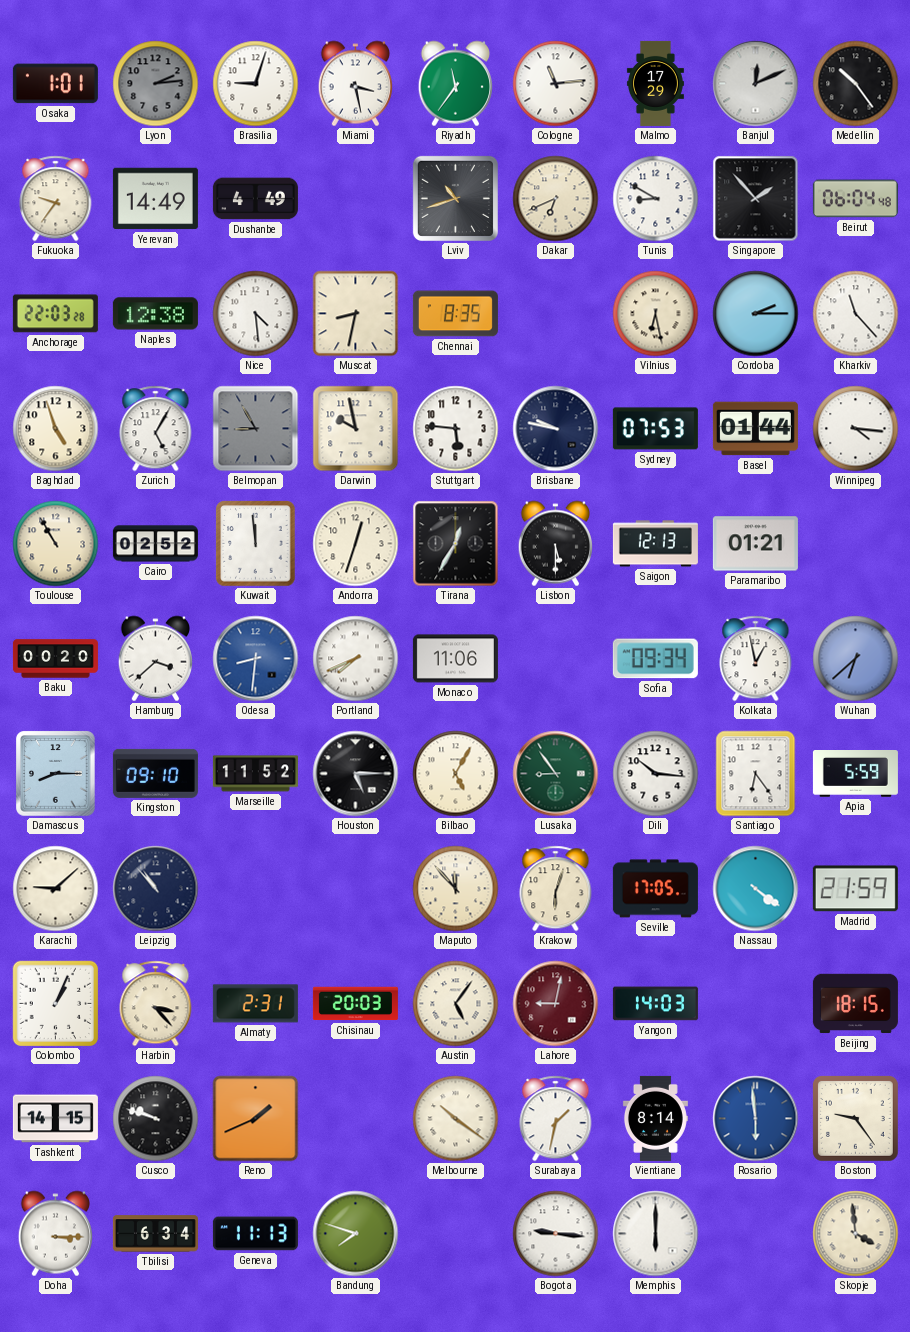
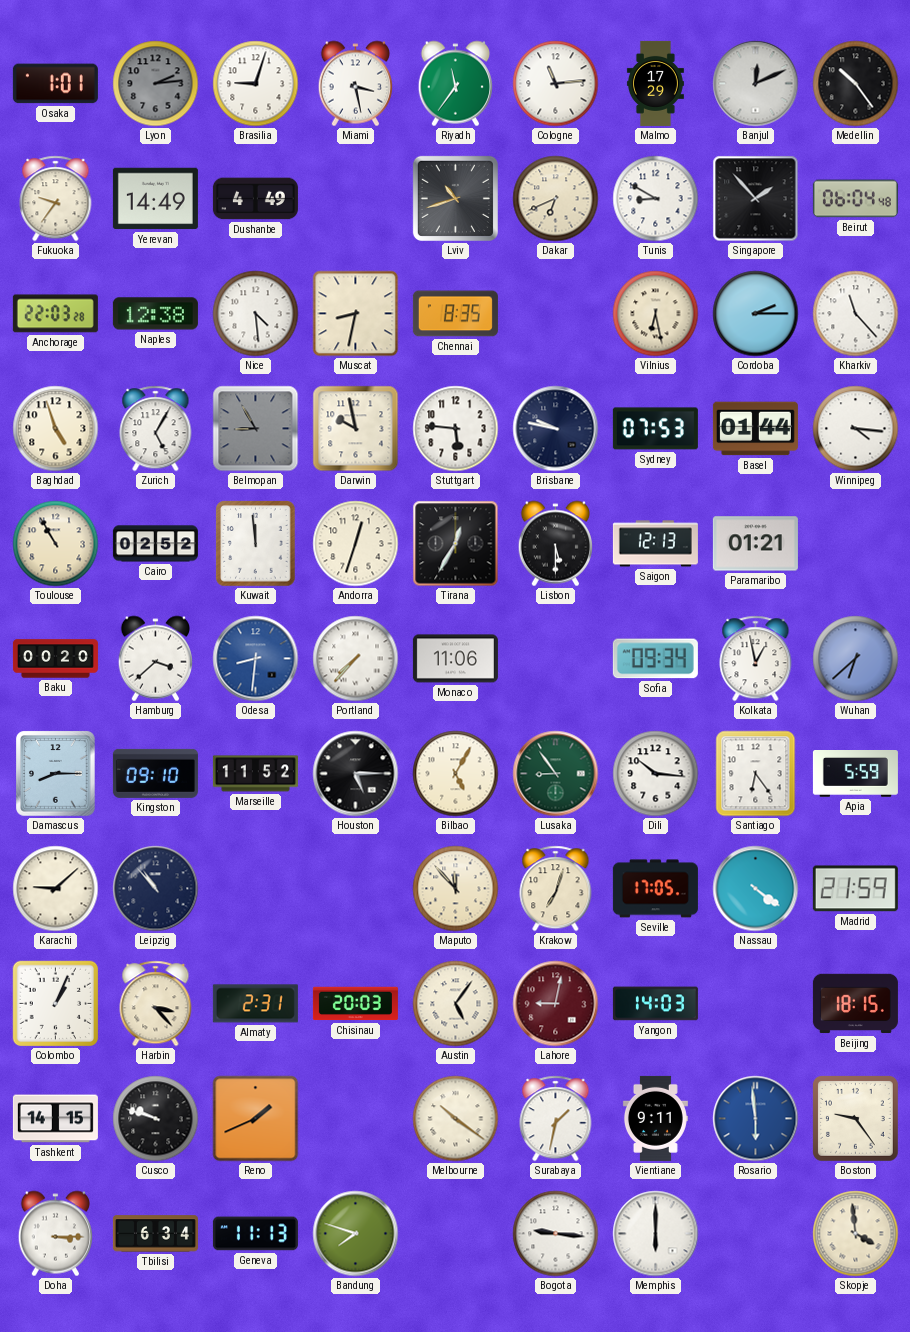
Portland: 7:41 -> 7:37 (356, 659)
Krakow: 6:03 -> 7:03 (556, 889)
Vientiane: 8:14 -> 9:11 (655, 1118)
